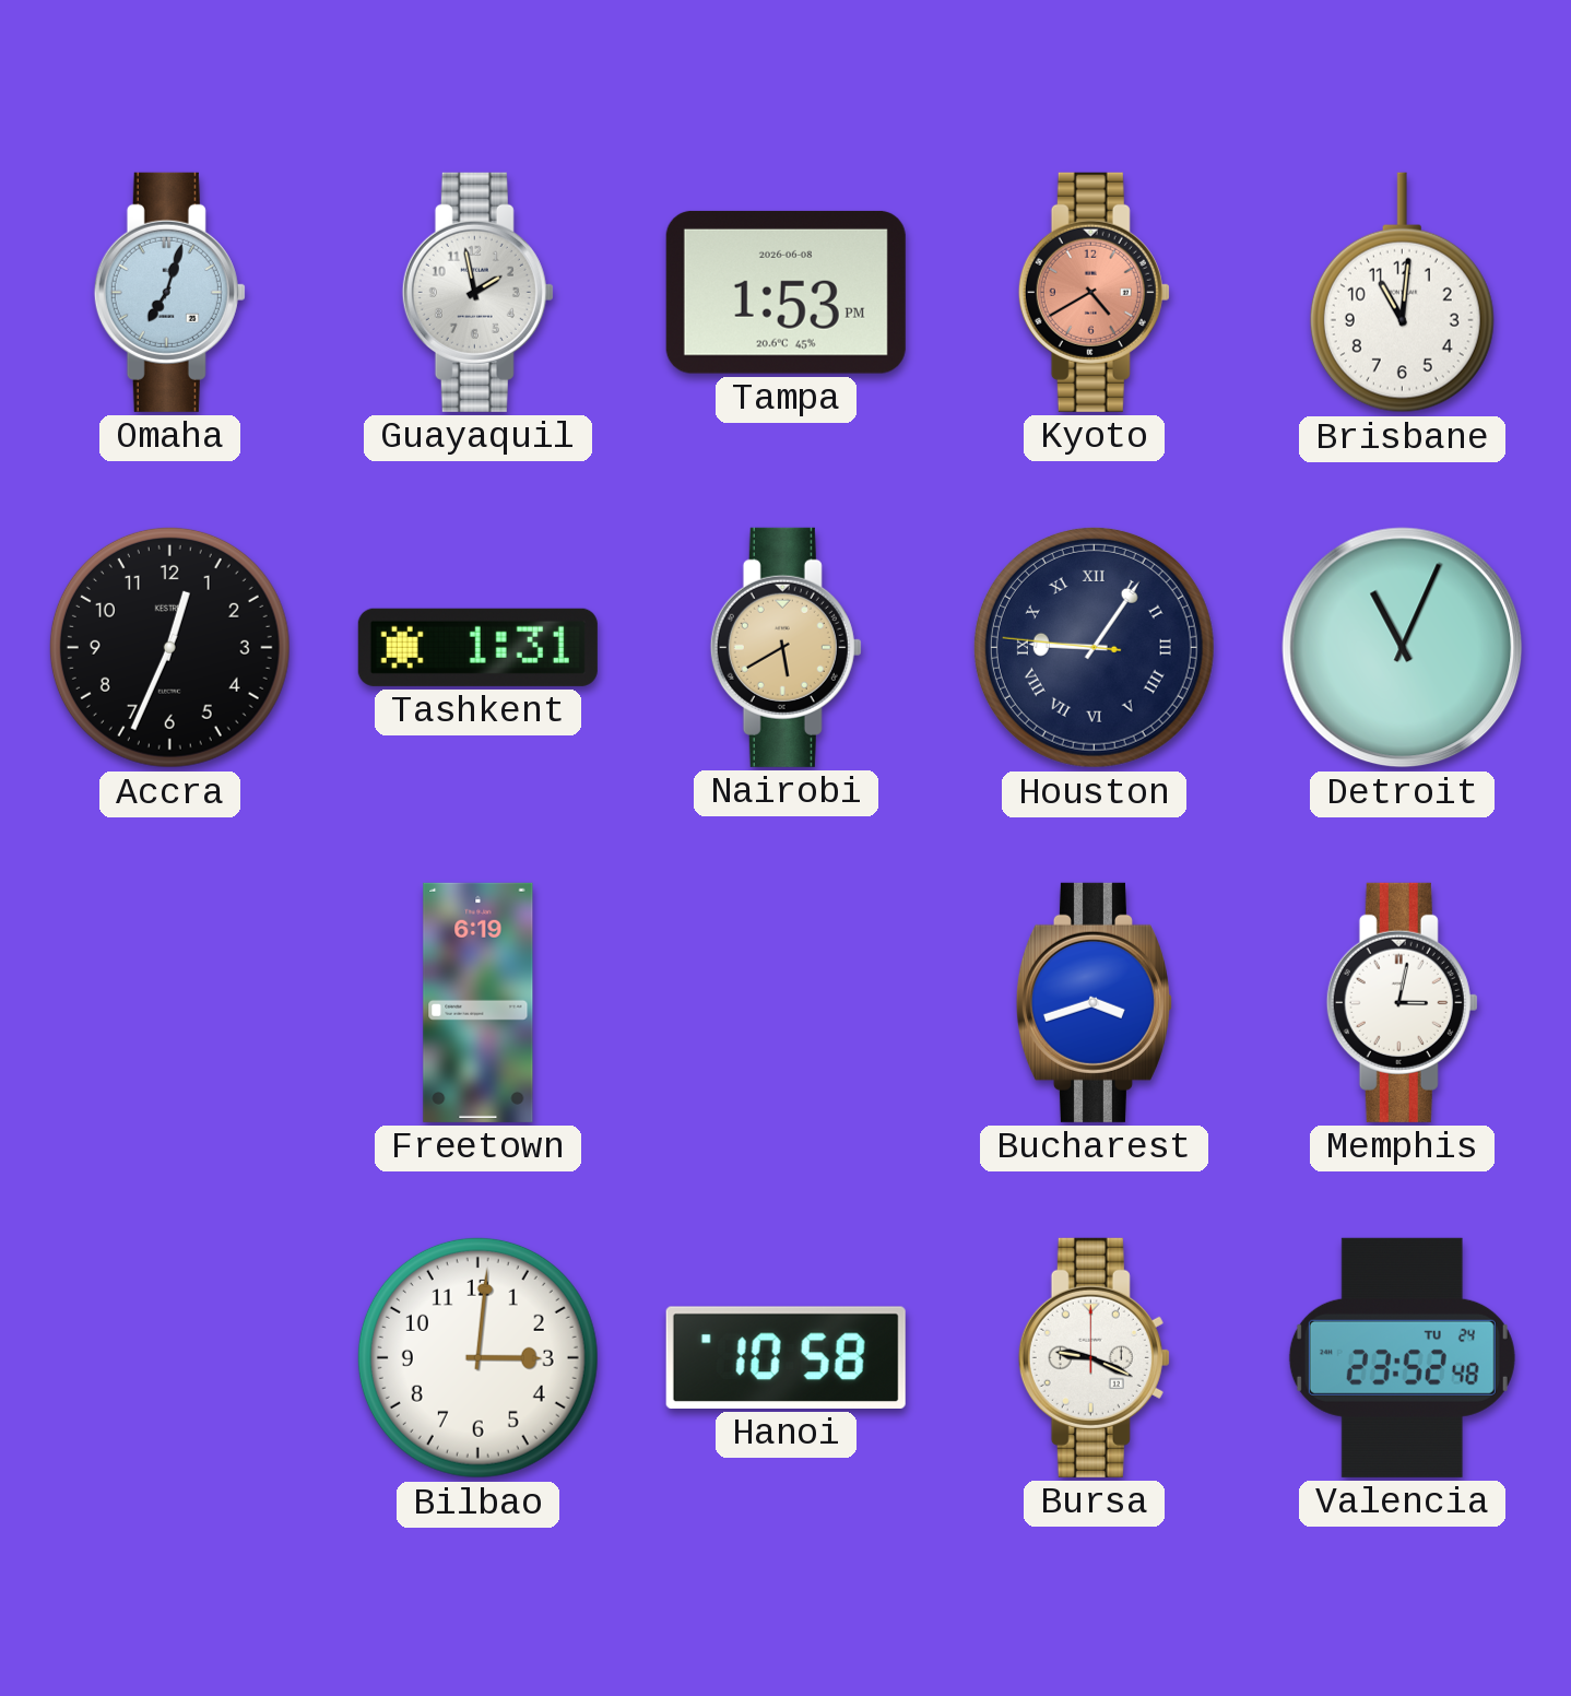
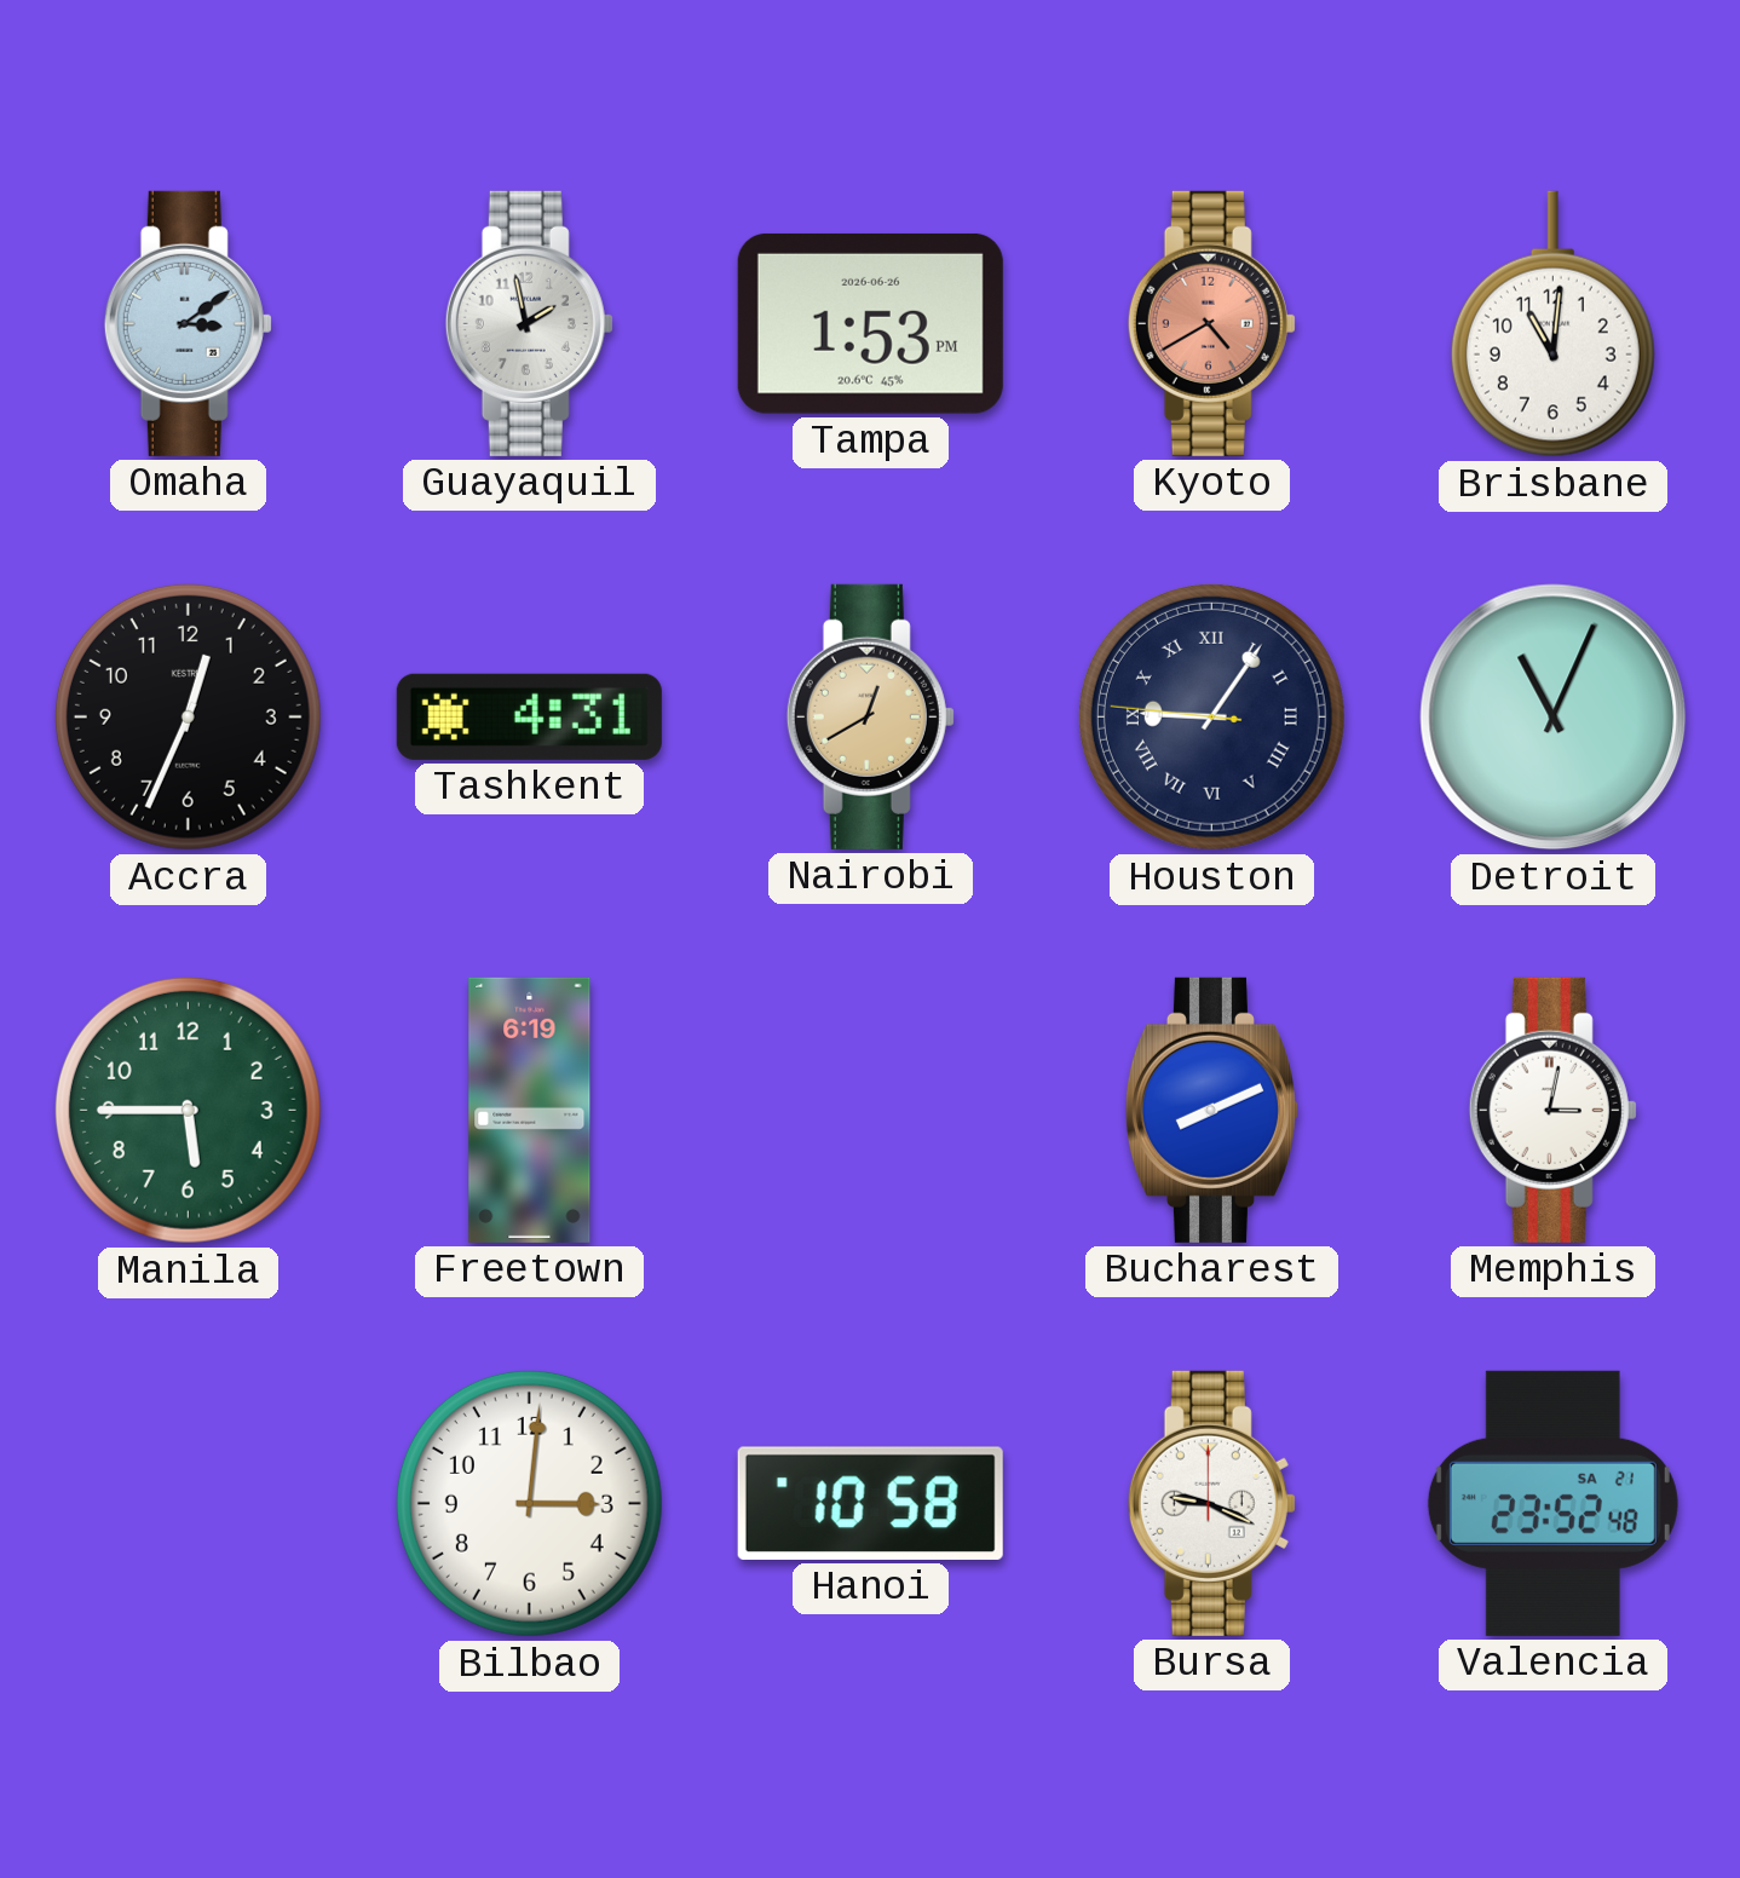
Omaha: 7:03 -> 3:09 (188, 323)
Tampa date: 2026-06-08 -> 2026-06-26 (870, 323)
Tashkent: 1:31 -> 4:31 (529, 716)
Nairobi: 5:40 -> 12:40 (870, 716)
Manila: none -> 5:45 (188, 1110)
Bucharest: 3:42 -> 8:11 (1211, 1110)
Valencia date: TU 24 -> SA 21 (1552, 1503)
